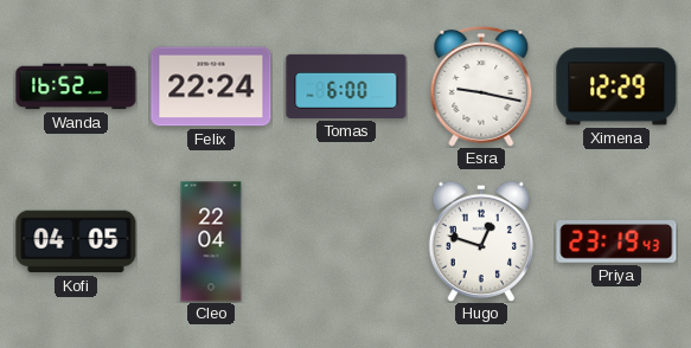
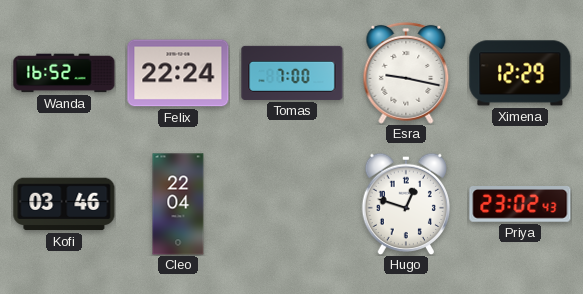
Tomas: 6:00 -> 7:00 (292, 73)
Kofi: 04:05 -> 03:46 (64, 204)
Priya: 23:19 -> 23:02 (520, 205)
